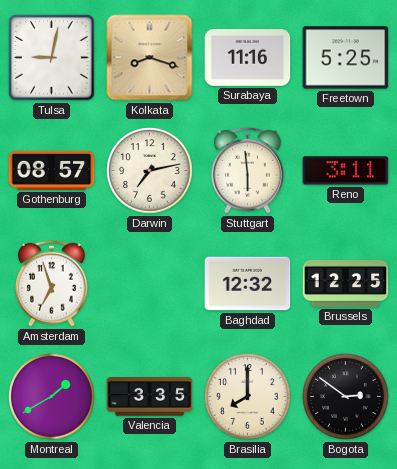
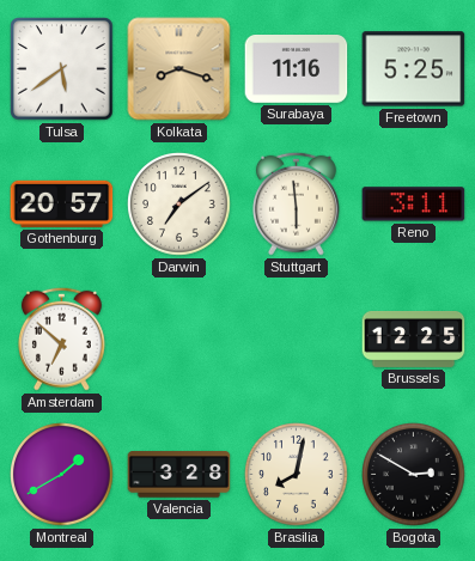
Tulsa: 9:02 -> 5:39 (62, 69)
Gothenburg: 08:57 -> 20:57 (62, 203)
Darwin: 7:13 -> 7:09 (179, 205)
Amsterdam: 6:57 -> 6:52 (61, 339)
Baghdad: 12:32 -> none (248, 284)
Valencia: 3:35 -> 3:28 (179, 475)
Brasilia: 8:00 -> 8:02 (297, 475)
Bogota: 2:51 -> 2:50 (414, 475)
